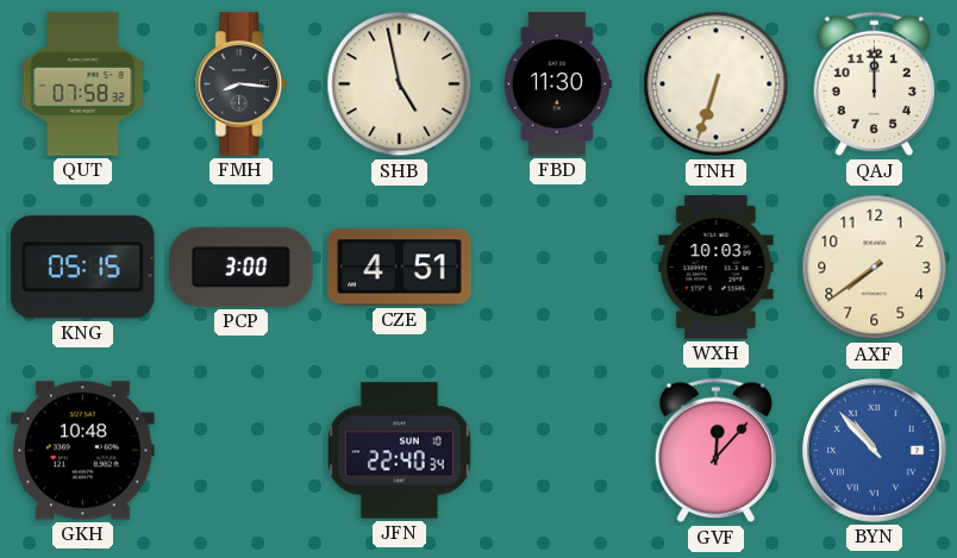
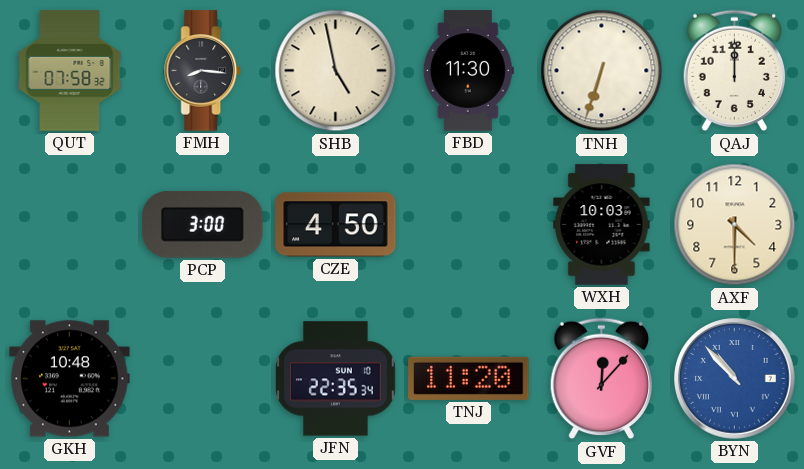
KNG: 05:15 -> none (83, 268)
CZE: 4:51 -> 4:50 (336, 225)
AXF: 7:39 -> 4:30 (735, 225)
JFN: 22:40 -> 22:35 (336, 379)
TNJ: none -> 11:20 (469, 378)
